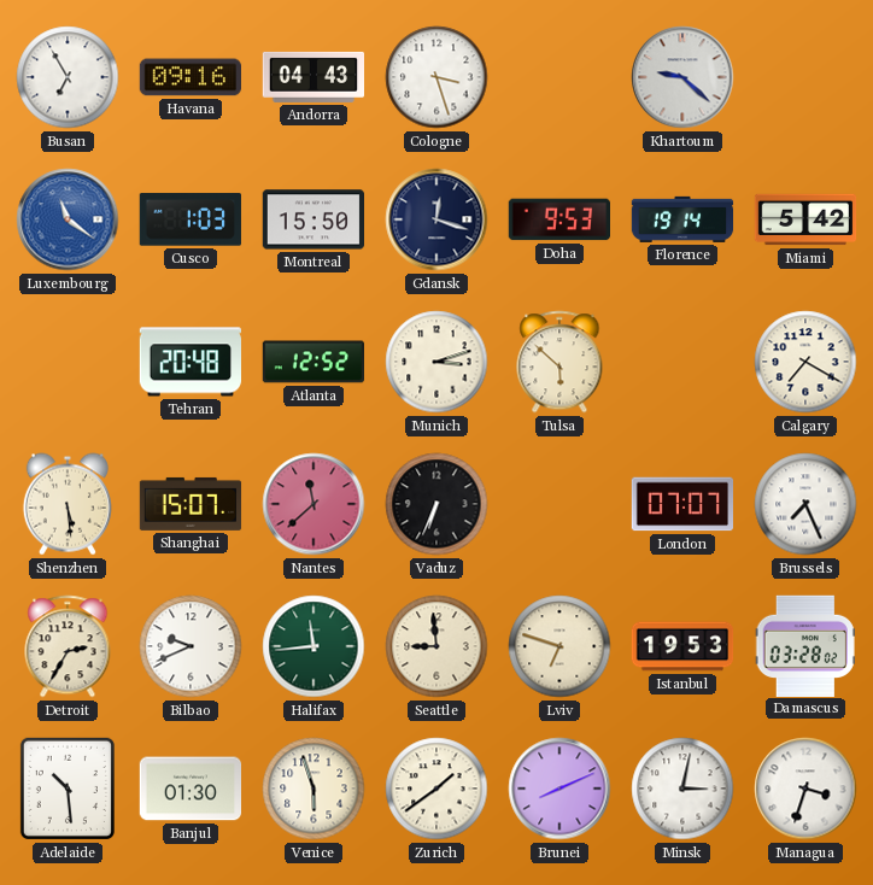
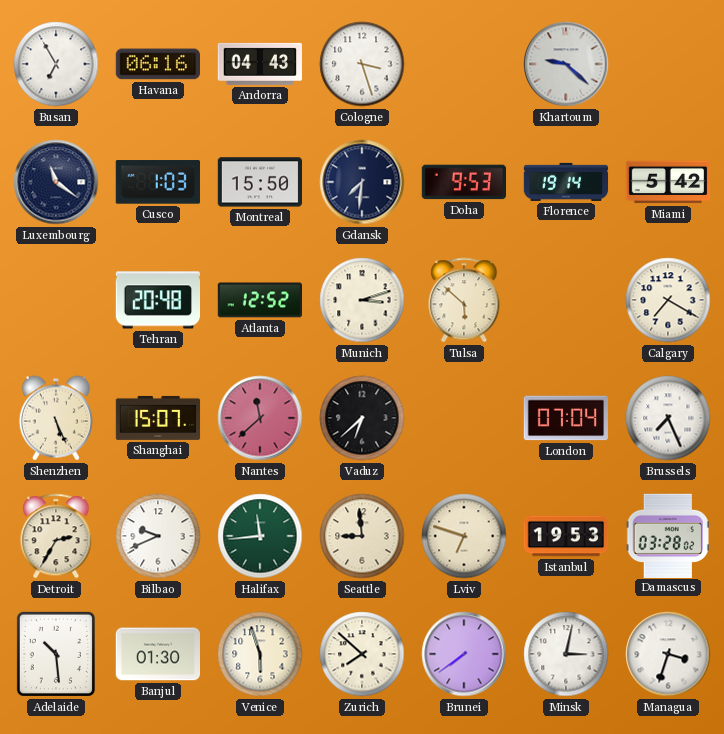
Havana: 09:16 -> 06:16 (157, 64)
Luxembourg dial: blue -> navy (56, 182)
Gdansk: 12:18 -> 7:31 (362, 182)
Shenzhen: 5:29 -> 5:26 (55, 418)
Vaduz: 6:34 -> 6:38 (362, 418)
London: 07:07 -> 07:04 (565, 418)
Zurich: 1:39 -> 7:52 (362, 654)
Brunei: 8:11 -> 7:39 (464, 654)
